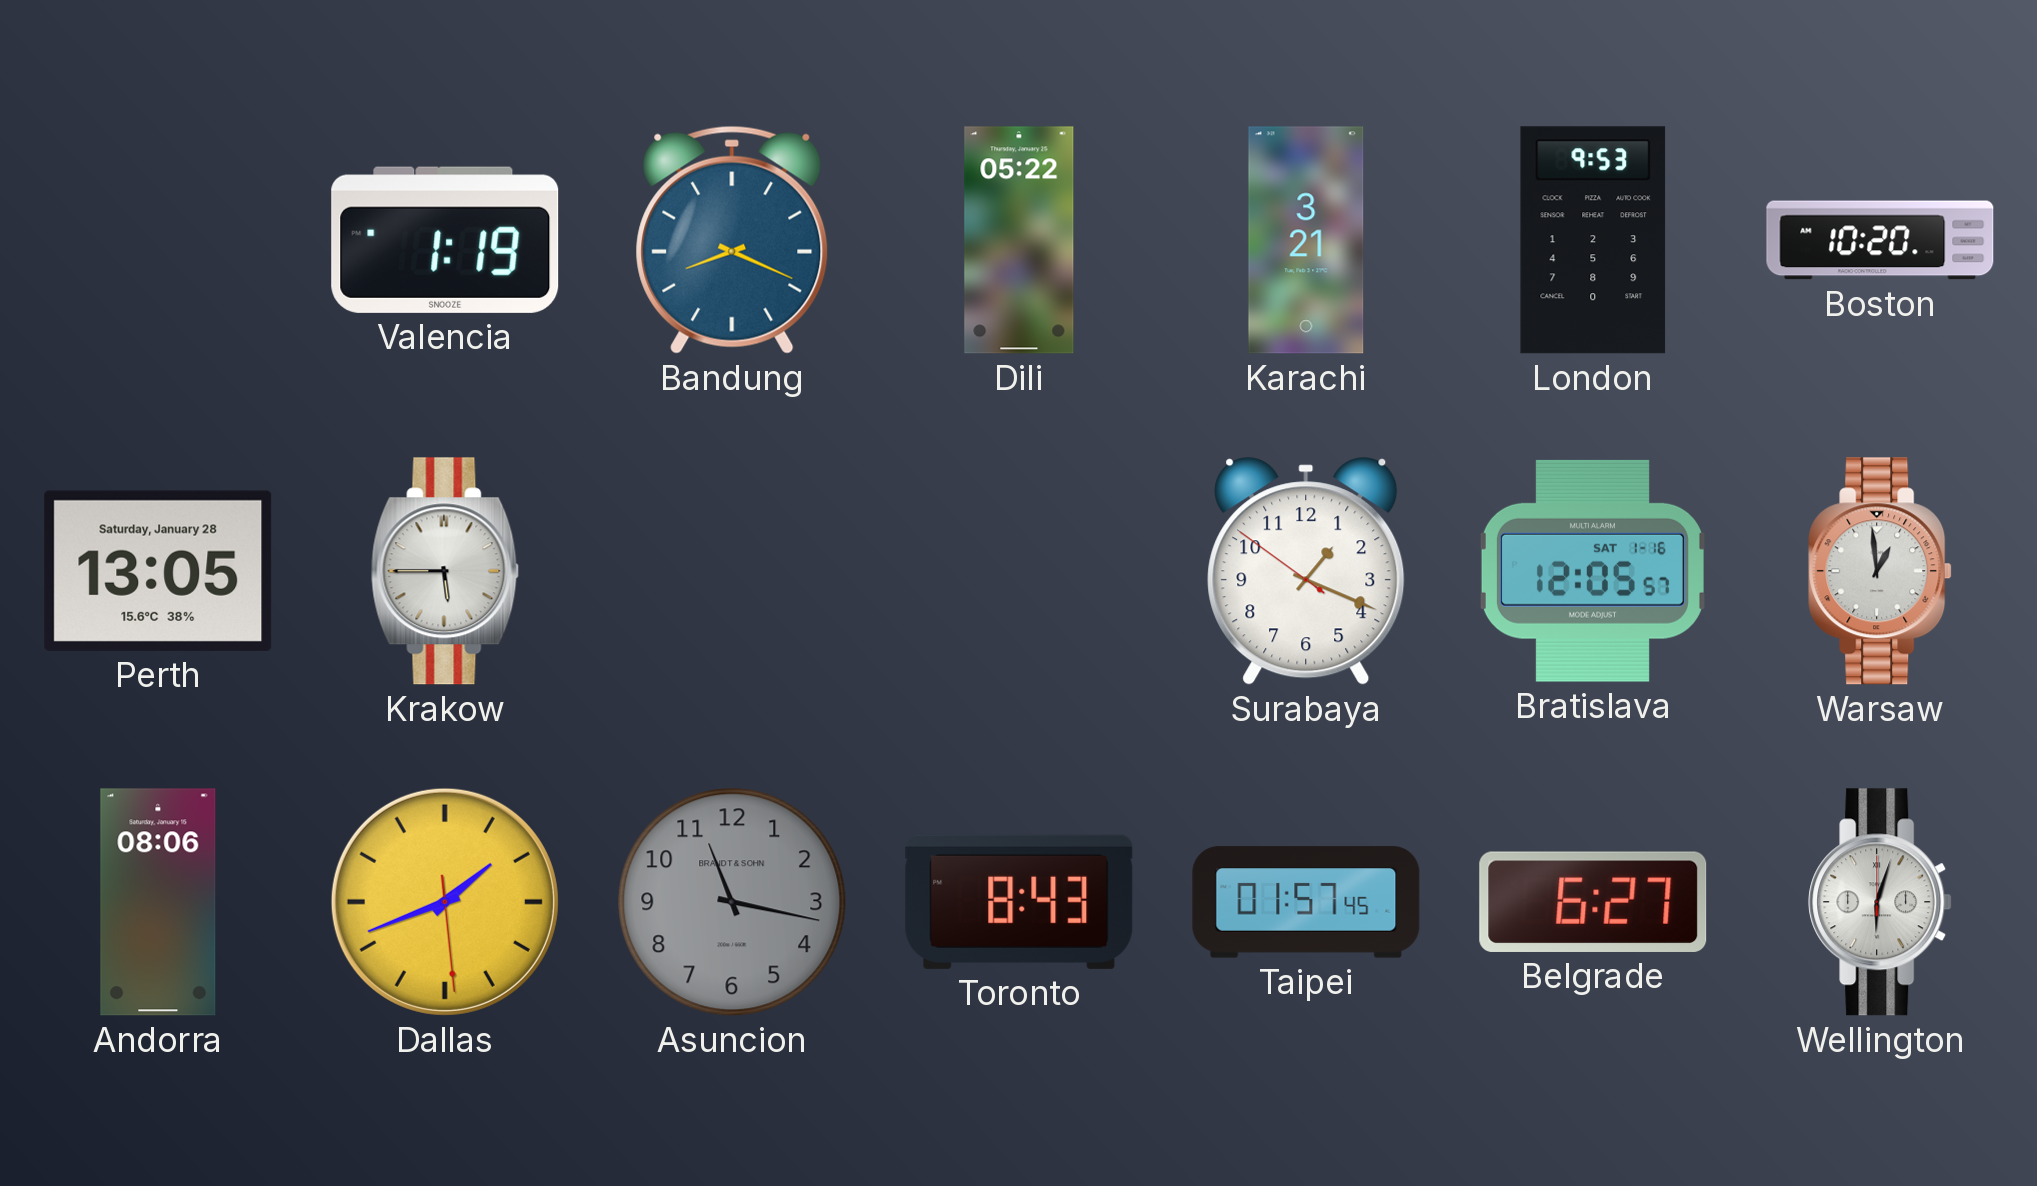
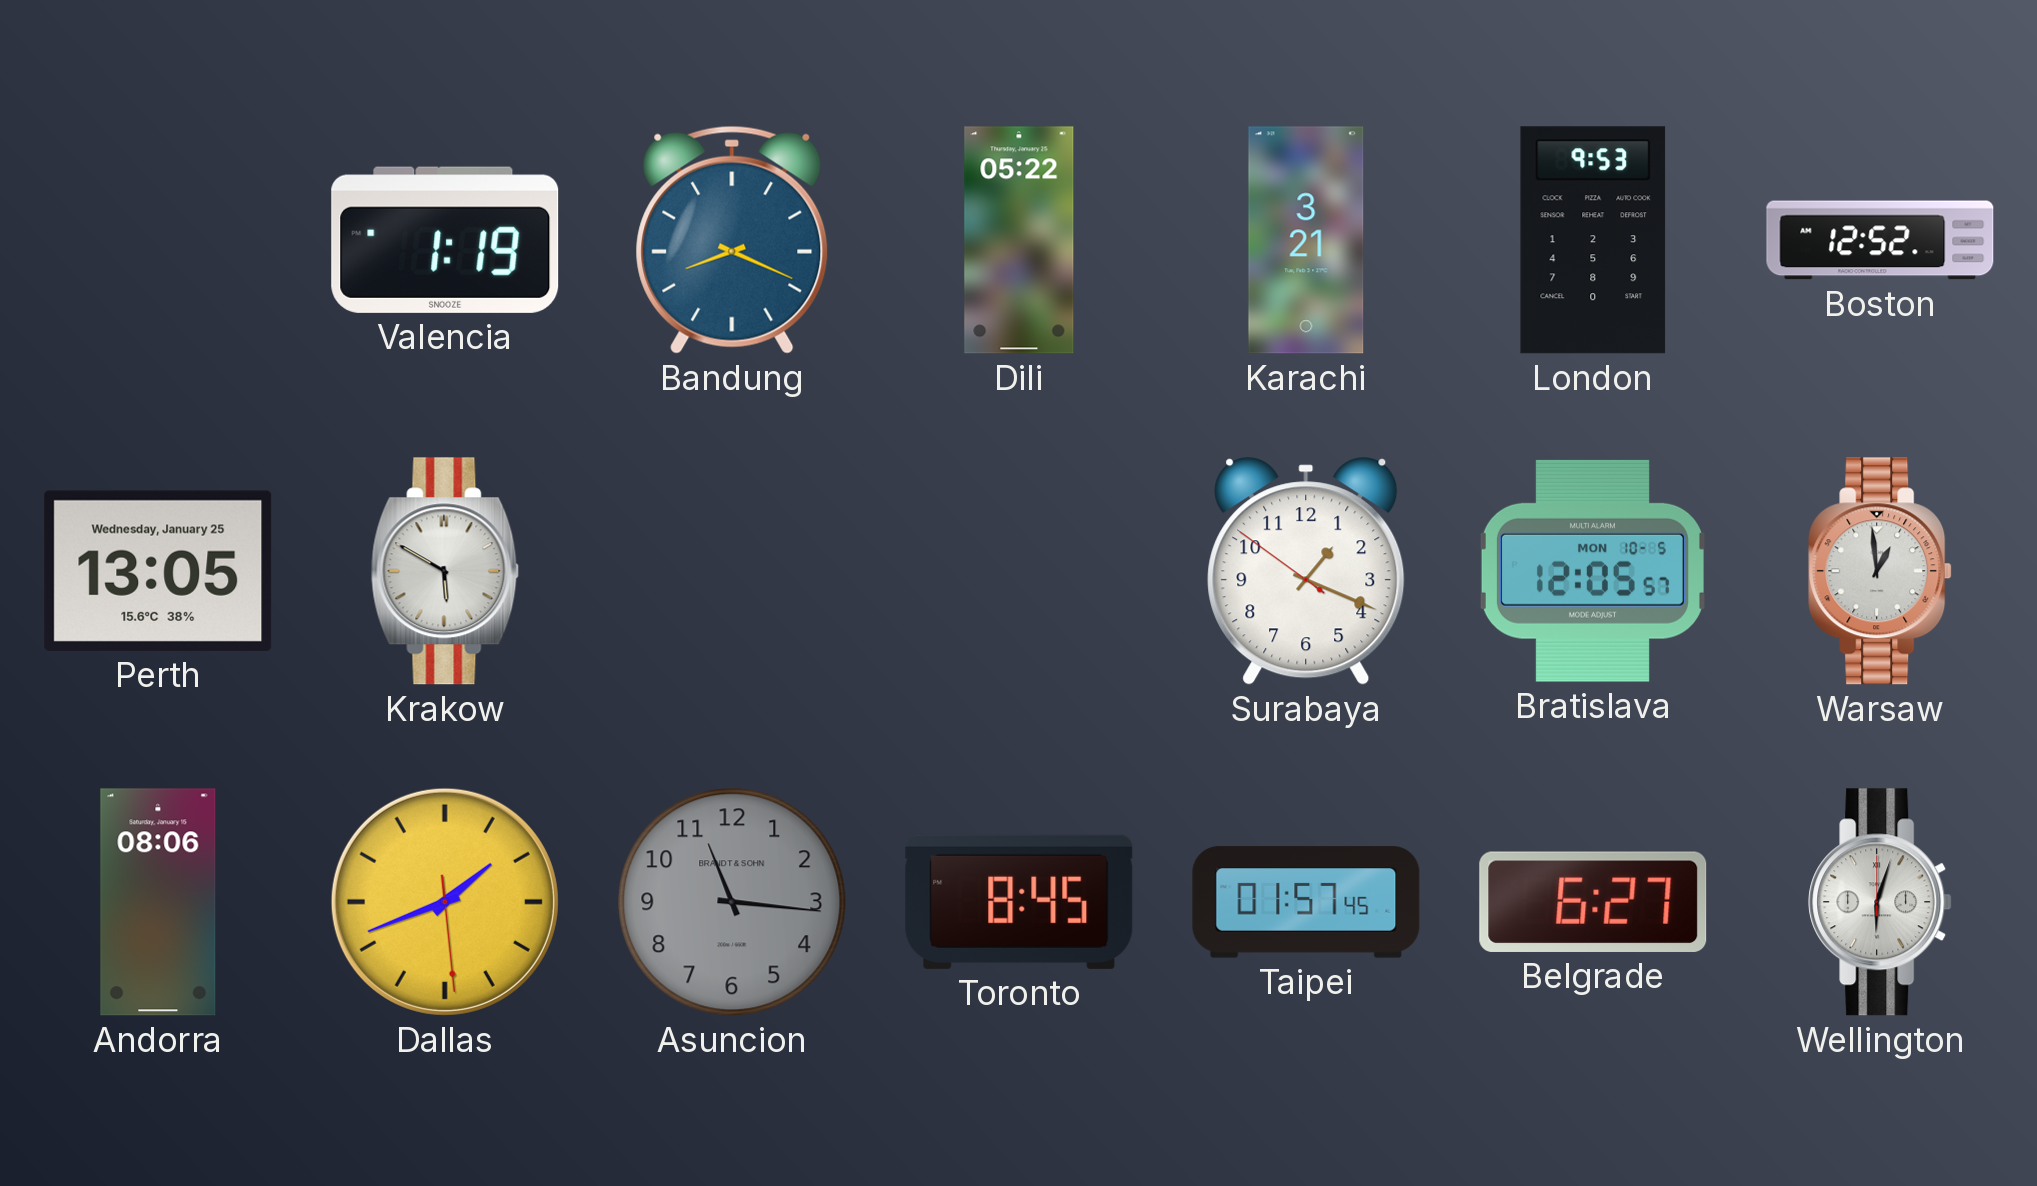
Boston: 10:20 -> 12:52 (1880, 240)
Perth date: Saturday, January 28 -> Wednesday, January 25 (158, 571)
Krakow: 5:45 -> 5:50 (445, 571)
Bratislava date: SAT 1-16 -> MON 10-5 (1593, 571)
Asuncion: 11:17 -> 11:16 (732, 902)
Toronto: 8:43 -> 8:45 (1019, 902)
